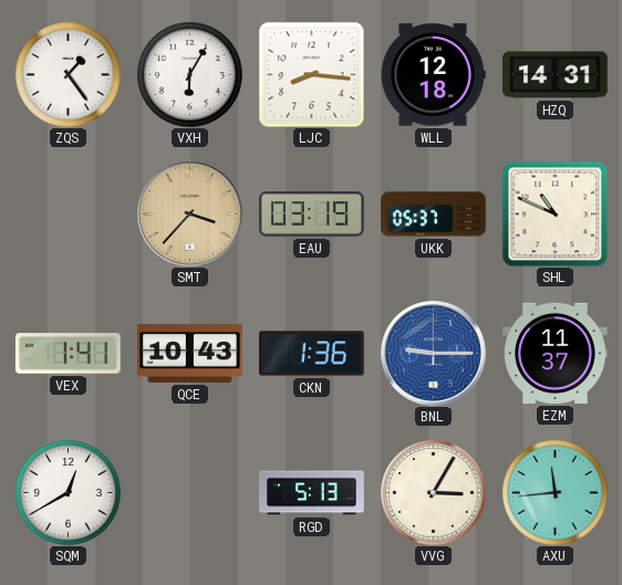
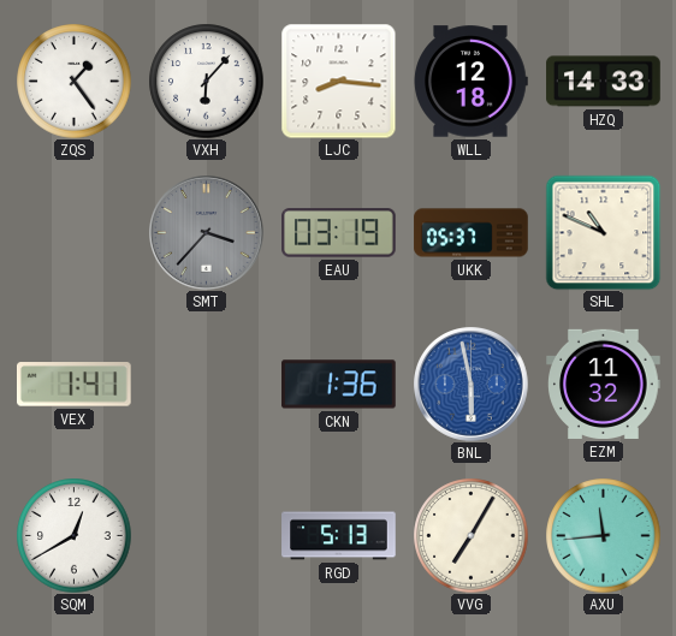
VXH: 6:05 -> 6:07 (206, 81)
HZQ: 14:31 -> 14:33 (604, 82)
SMT dial: champagne -> grey (207, 233)
QCE: 10:43 -> none (190, 353)
BNL: 9:15 -> 5:58 (472, 385)
EZM: 11:37 -> 11:32 (604, 384)
VVG: 3:05 -> 7:05 (470, 535)
